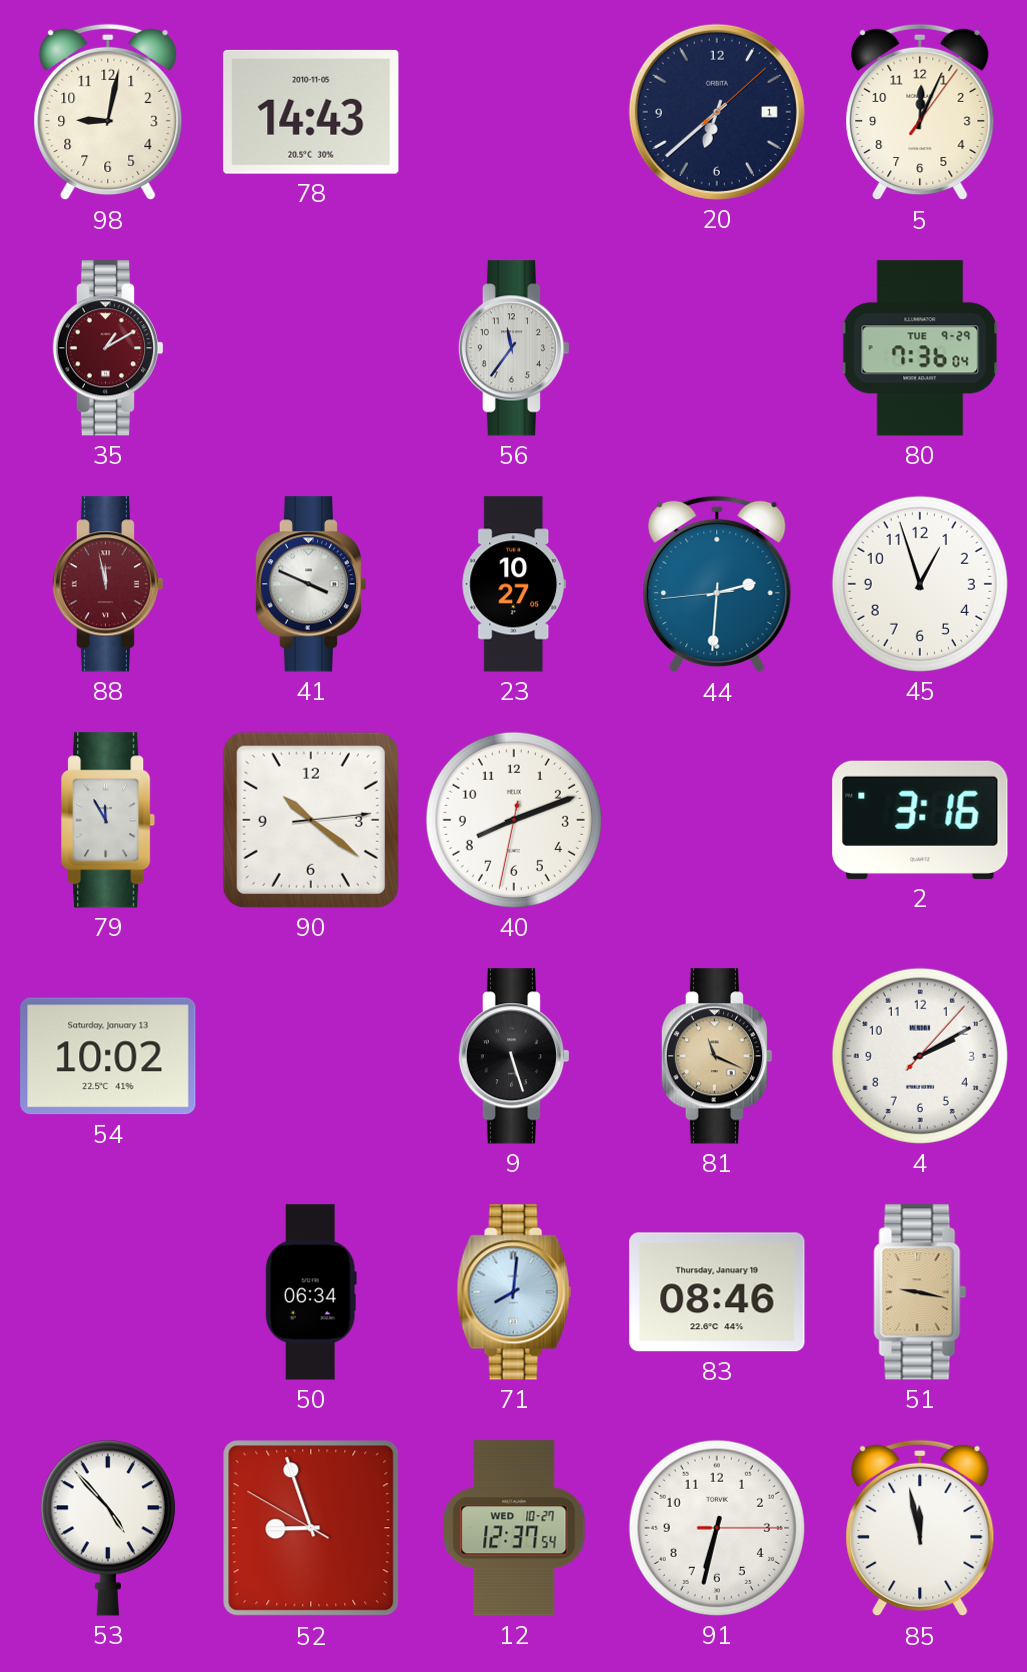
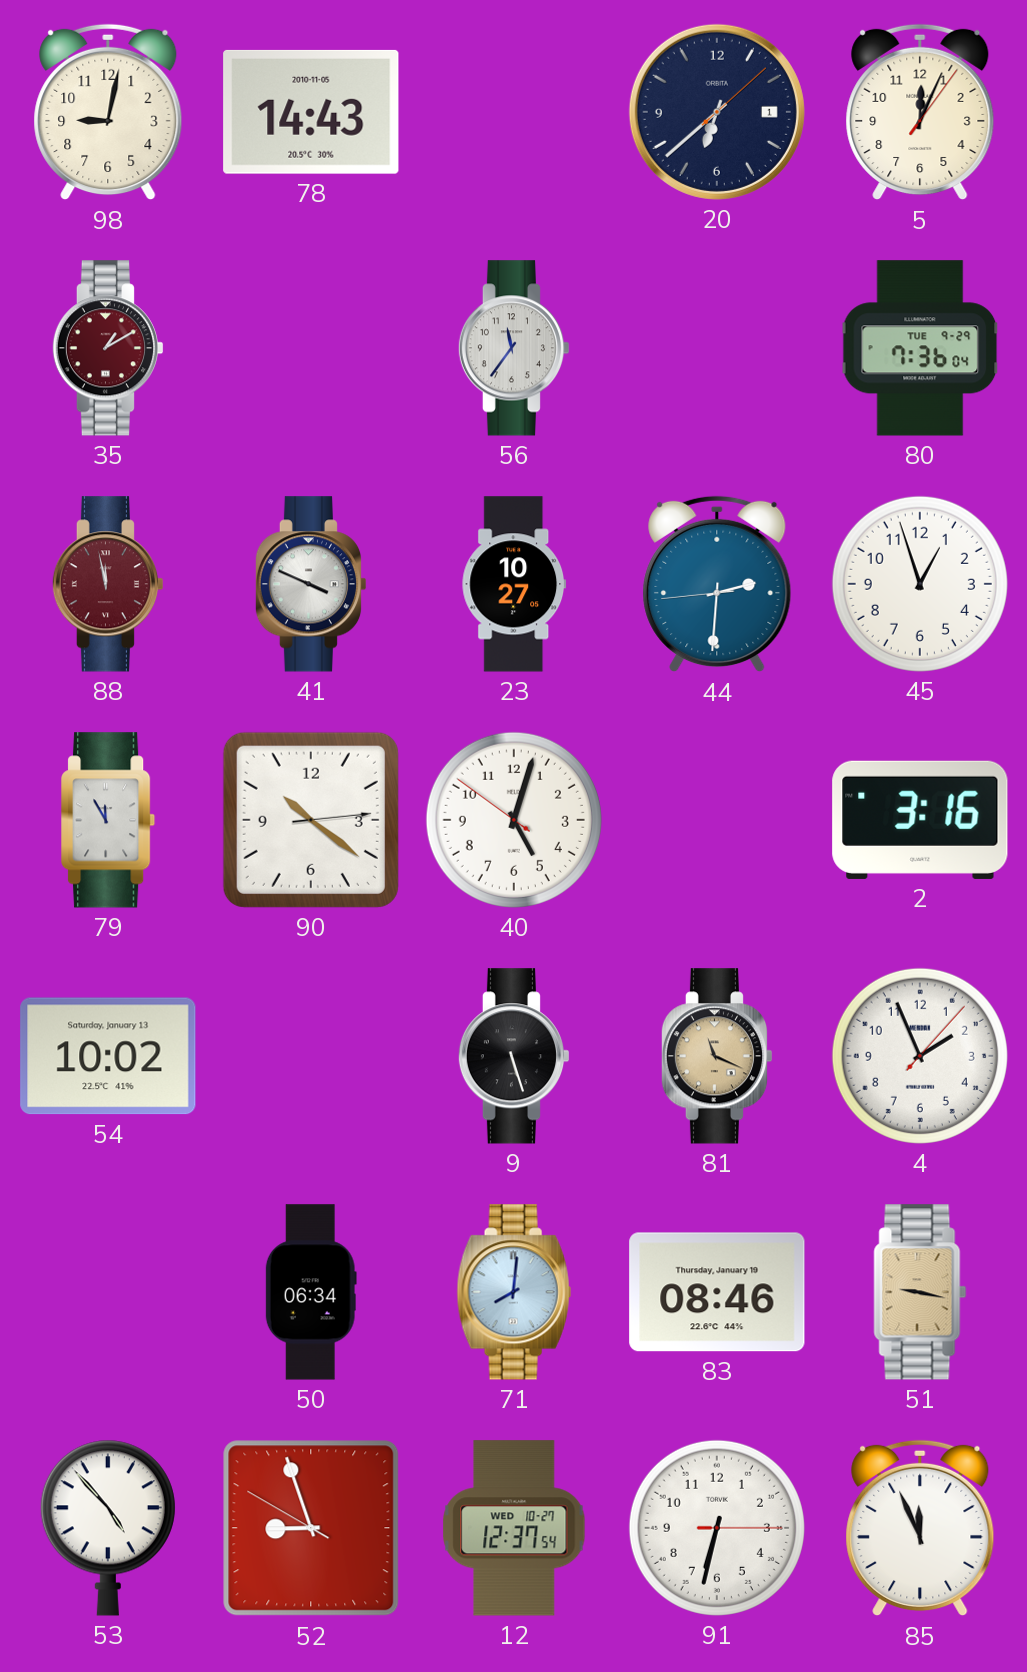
40: 8:11 -> 5:02 (514, 820)
4: 2:10 -> 1:56 (920, 1056)
85: 11:58 -> 11:56 (920, 1528)
